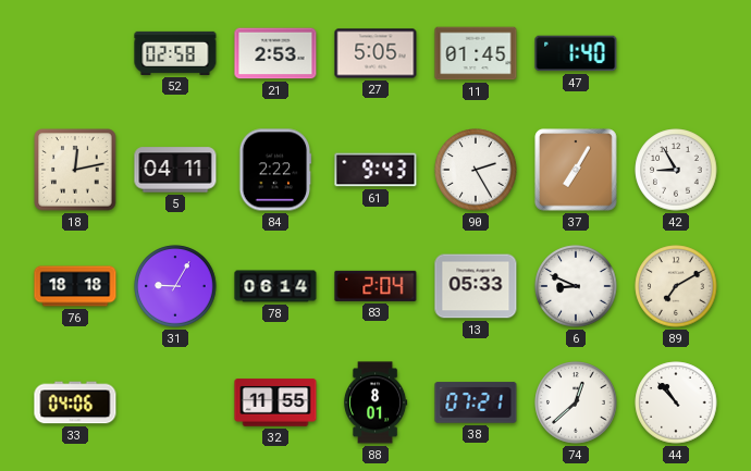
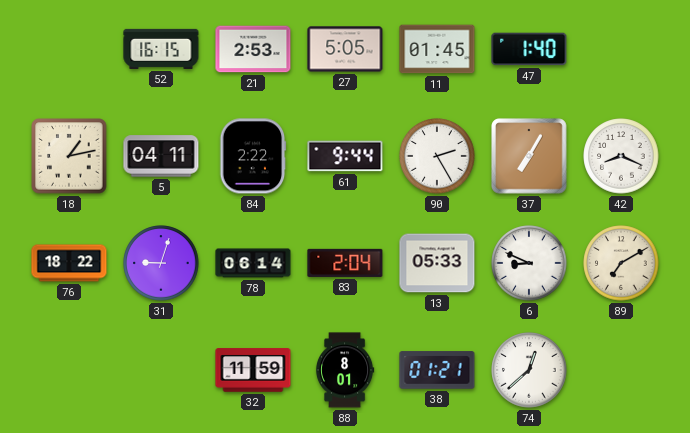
52: 02:58 -> 16:15 (161, 49)
18: 12:13 -> 1:13 (69, 156)
61: 9:43 -> 9:44 (345, 156)
42: 8:55 -> 8:19 (621, 156)
76: 18:18 -> 18:22 (69, 263)
31: 9:05 -> 9:03 (161, 263)
33: 04:06 -> none (75, 402)
32: 11:55 -> 11:59 (253, 370)
38: 07:21 -> 01:21 (437, 370)
44: 10:53 -> none (676, 402)
